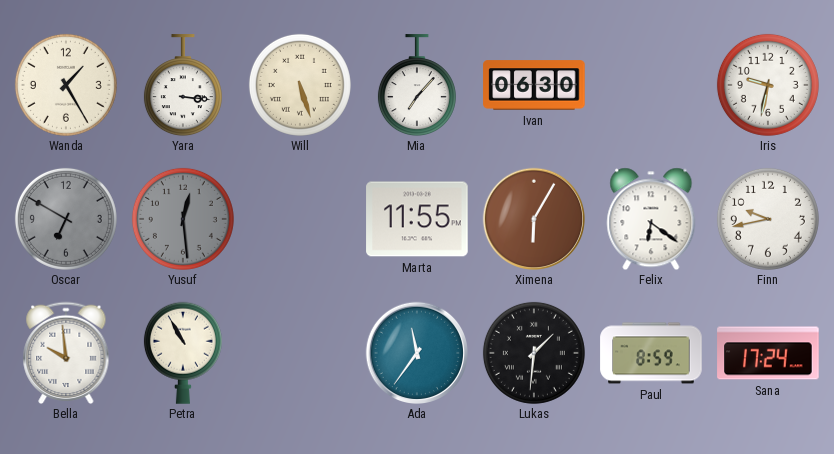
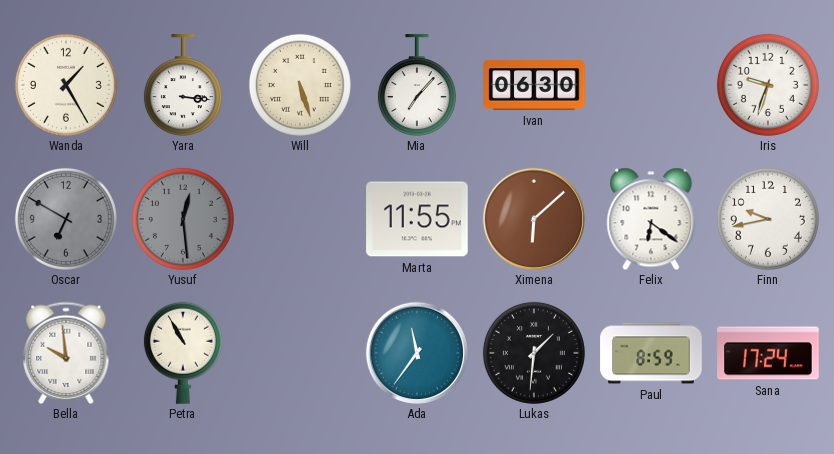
Iris: 9:32 -> 9:33 (768, 85)
Ximena: 6:05 -> 6:08 (533, 218)
